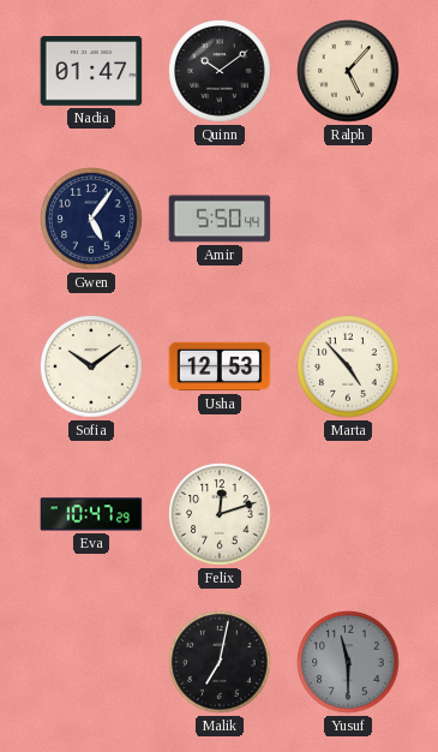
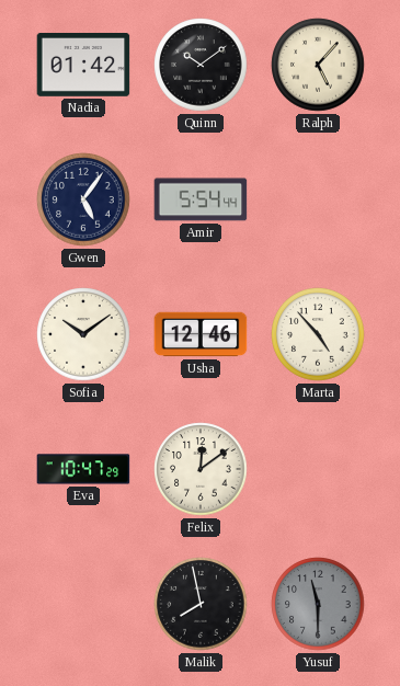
Nadia: 01:47 -> 01:42 (83, 66)
Amir: 5:50 -> 5:54 (201, 199)
Usha: 12:53 -> 12:46 (201, 334)
Felix: 12:12 -> 12:09 (201, 469)
Malik: 7:02 -> 7:58 (201, 604)
